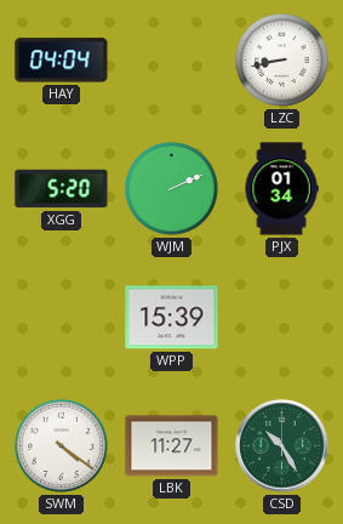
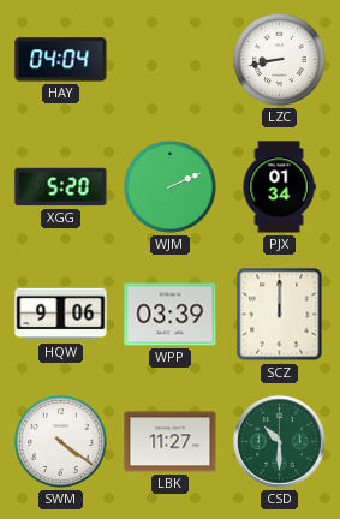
HQW: none -> 9:06 (61, 315)
WPP: 15:39 -> 03:39 (171, 315)
SCZ: none -> 12:00 (280, 315)
CSD: 10:25 -> 10:30 (280, 442)
